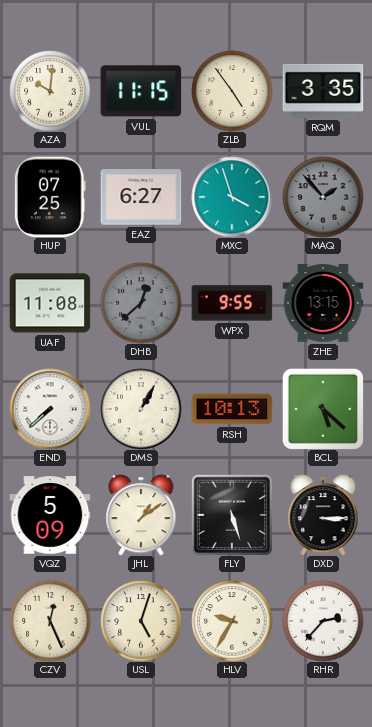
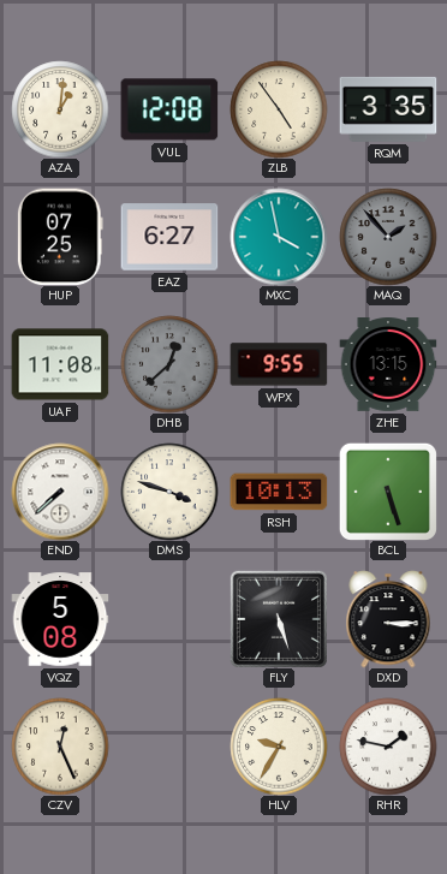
AZA: 10:01 -> 1:01 (60, 109)
VUL: 11:15 -> 12:08 (169, 109)
MXC: 3:57 -> 3:58 (279, 237)
DMS: 1:05 -> 3:48 (169, 492)
BCL: 5:22 -> 5:27 (388, 492)
VQZ: 5:09 -> 5:08 (60, 619)
JHL: 1:09 -> none (141, 515)
USL: 5:03 -> none (141, 621)
RHR: 2:37 -> 1:47 (388, 747)
